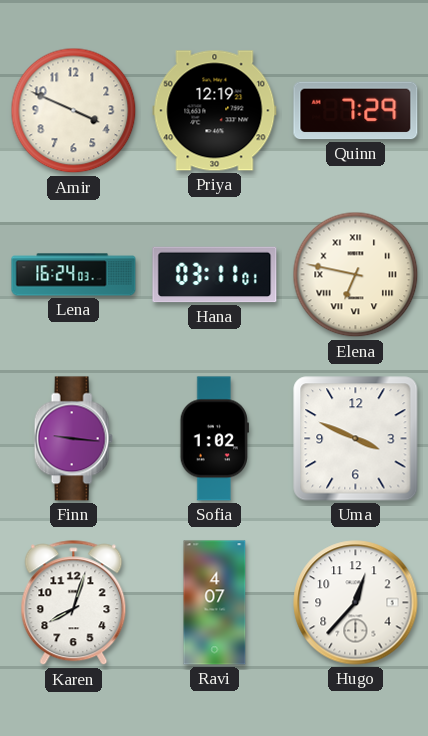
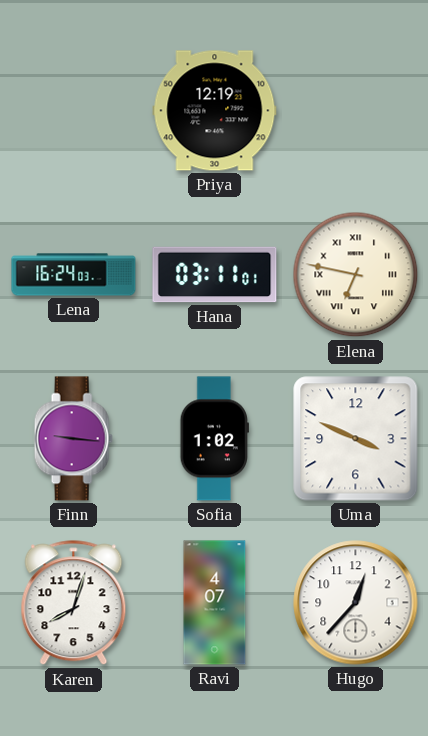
Amir: 3:49 -> none (74, 111)
Quinn: 7:29 -> none (356, 111)
